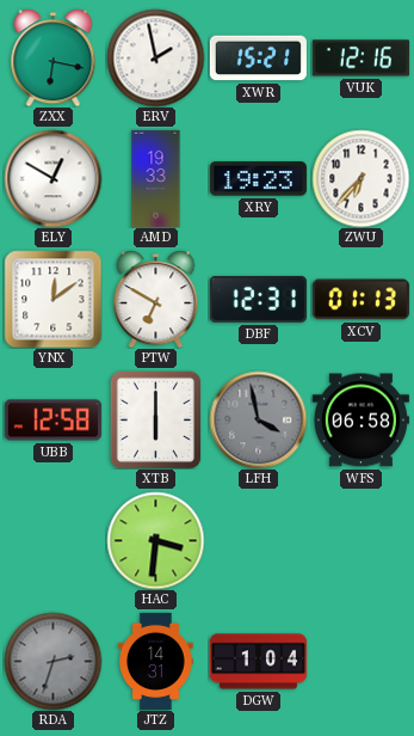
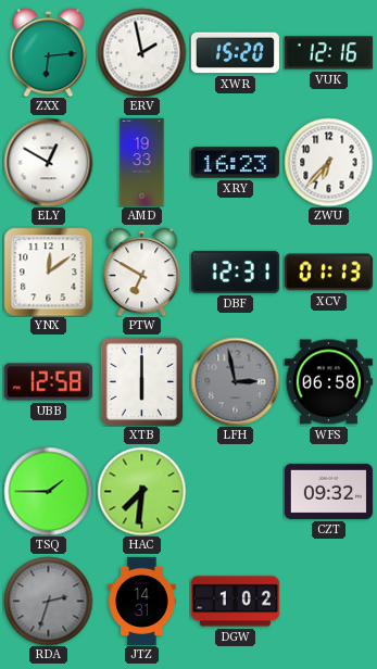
ZXX: 6:17 -> 6:14 (49, 52)
XWR: 15:21 -> 15:20 (235, 53)
XRY: 19:23 -> 16:23 (235, 163)
LFH: 3:58 -> 2:58 (235, 381)
TSQ: none -> 1:45 (48, 491)
HAC: 3:31 -> 7:31 (141, 491)
CZT: none -> 09:32 (328, 491)
DGW: 1:04 -> 1:02 (235, 602)
